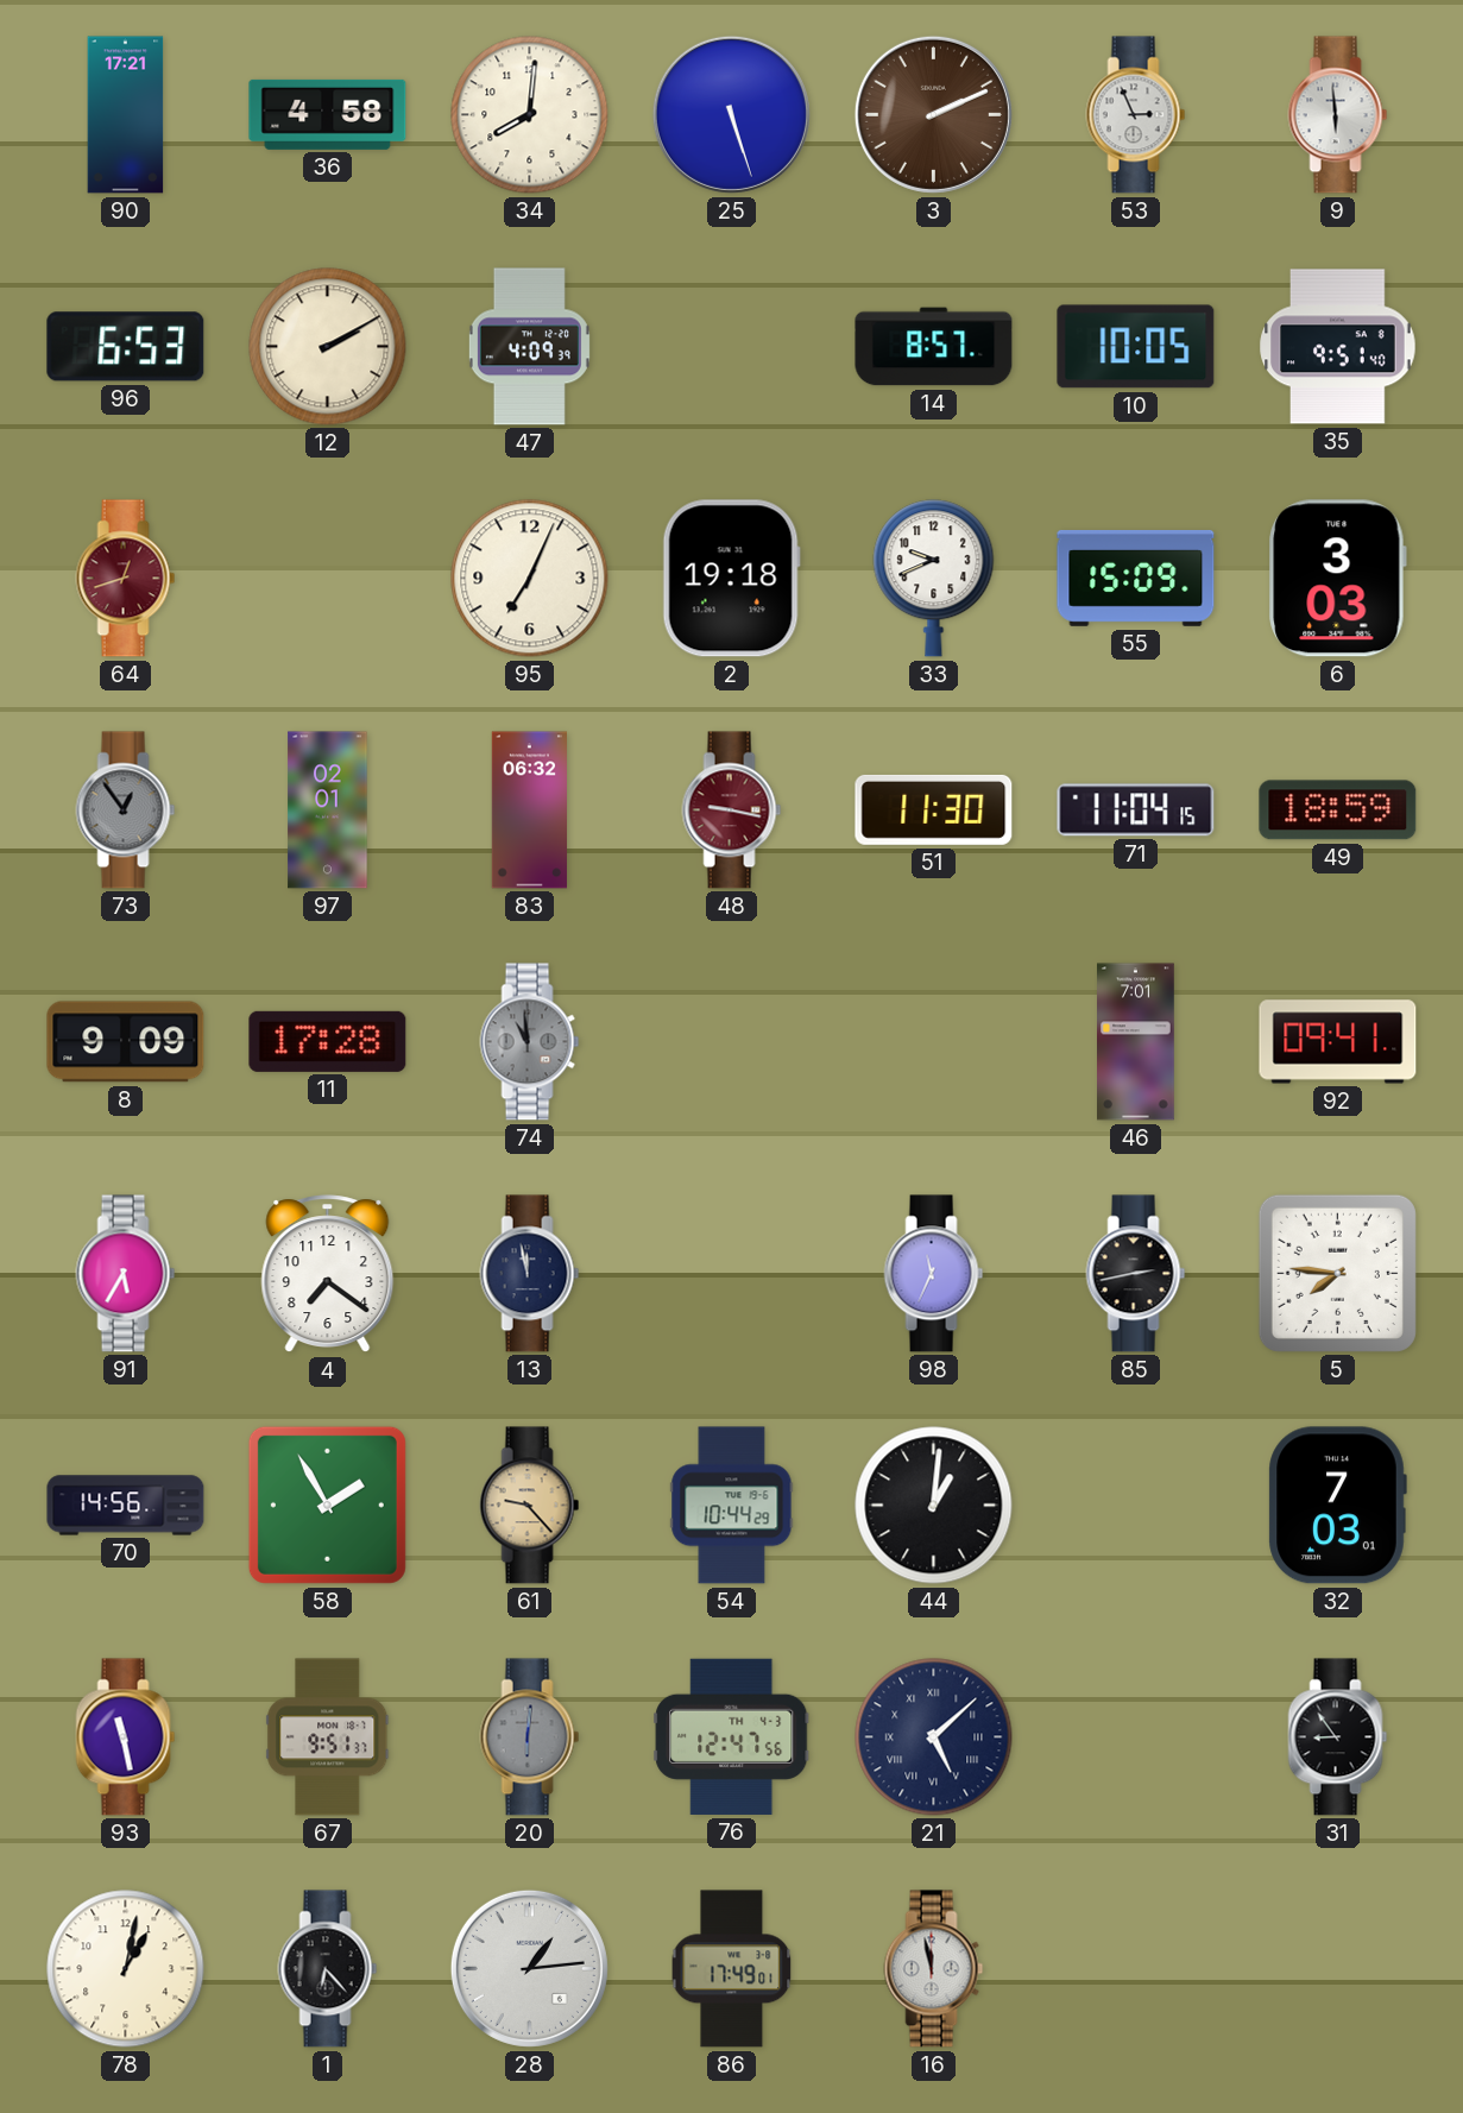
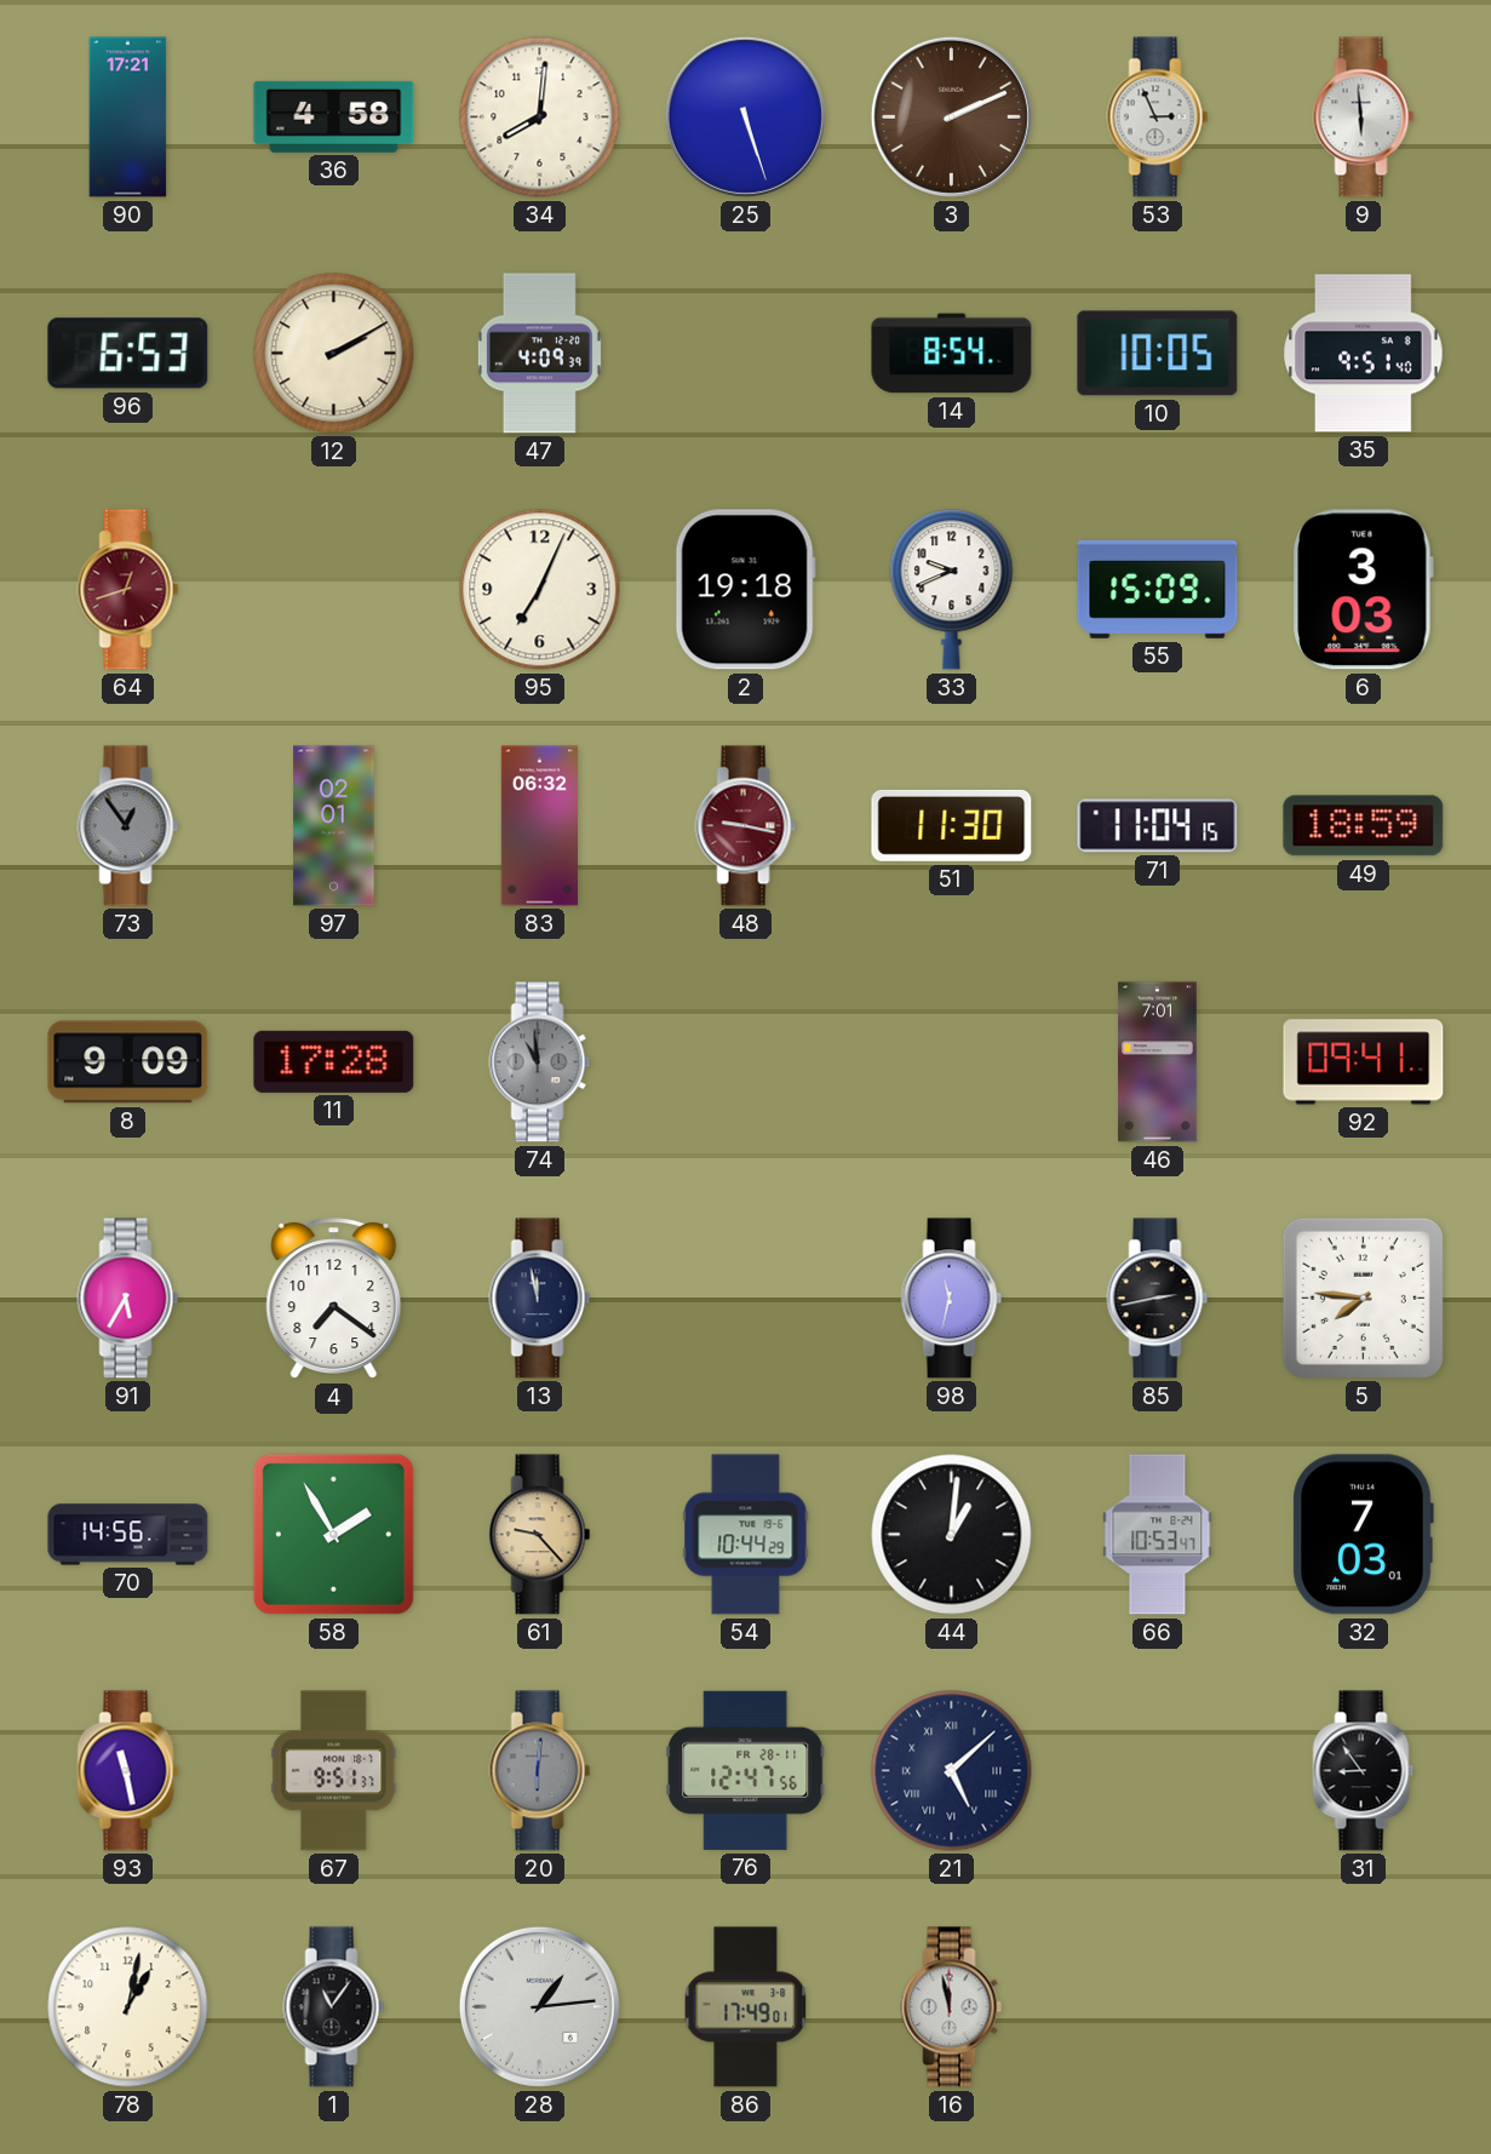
14: 8:57 -> 8:54 (952, 354)
98: 11:34 -> 11:32 (952, 1299)
66: none -> 10:53 (1158, 1535)
76 date: TH 4-3 -> FR 28-11 (746, 1770)
1: 6:23 -> 11:06 (334, 2007)
